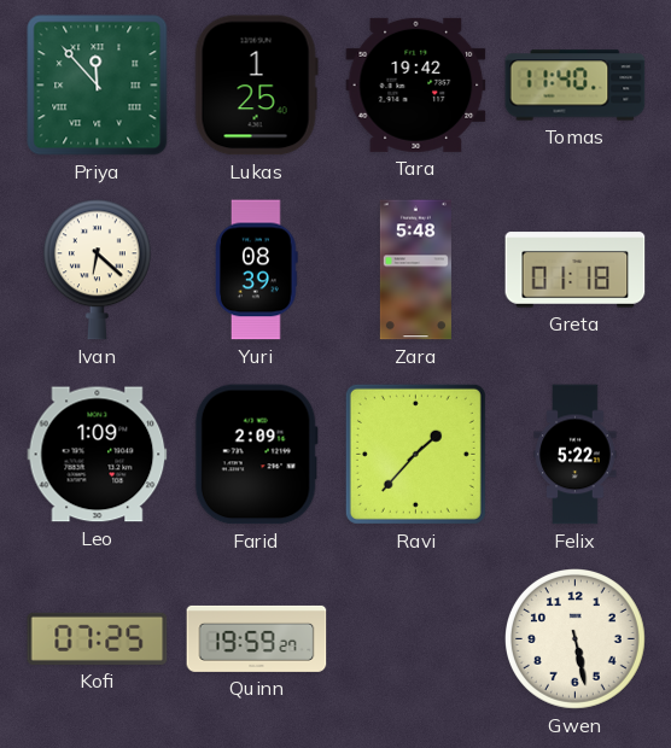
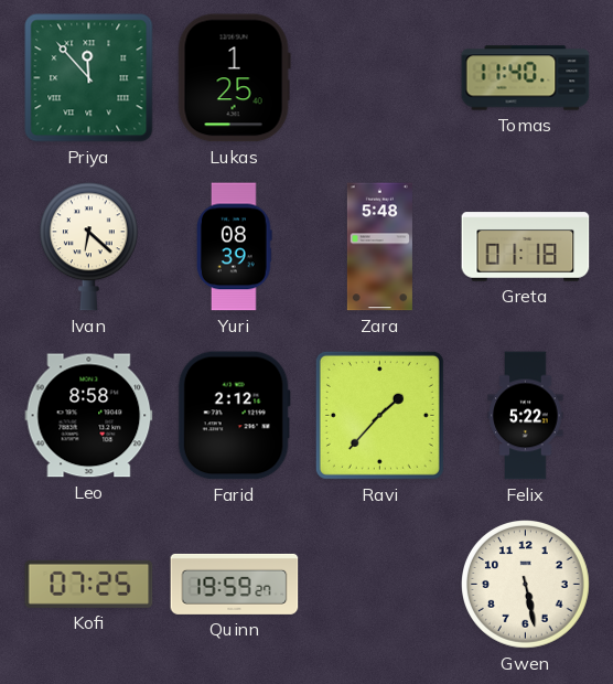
Tara: 19:42 -> none (416, 84)
Leo: 1:09 -> 8:58 (89, 416)
Farid: 2:09 -> 2:12 (234, 416)
